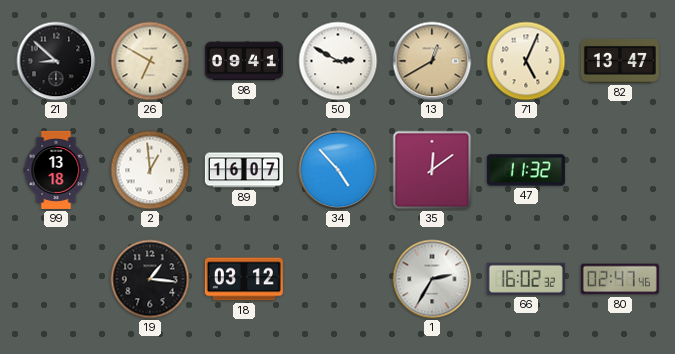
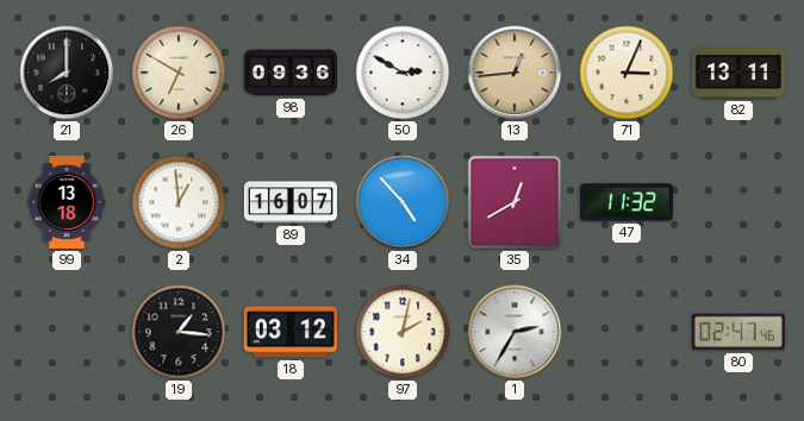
21: 8:52 -> 8:00 (67, 73)
98: 09:41 -> 09:36 (291, 73)
13: 12:40 -> 12:44 (515, 73)
71: 5:04 -> 3:04 (627, 73)
82: 13:47 -> 13:11 (738, 73)
35: 12:09 -> 12:40 (515, 202)
97: none -> 2:02 (403, 332)
66: 16:02 -> none (526, 279)
